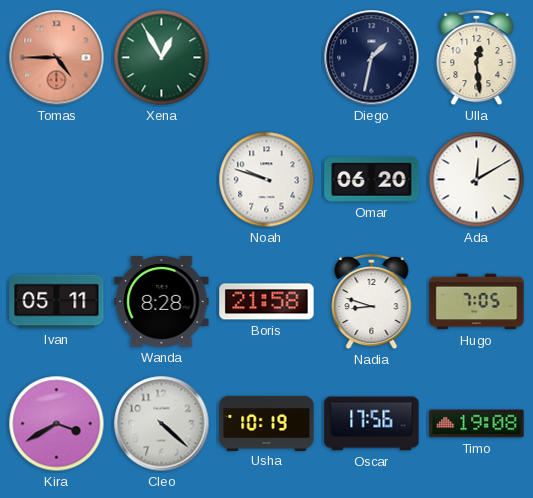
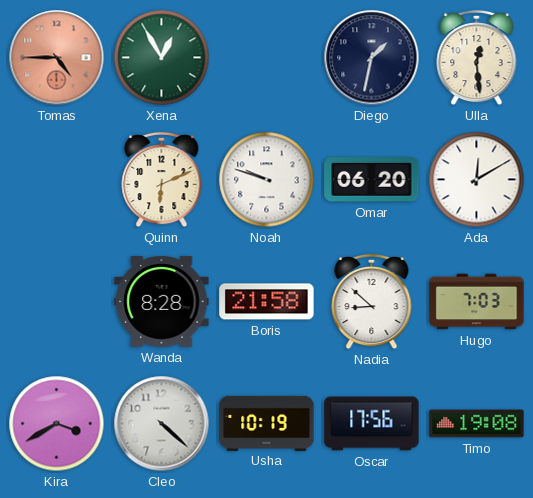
Quinn: none -> 6:11 (162, 180)
Ivan: 05:11 -> none (57, 302)
Nadia: 8:48 -> 8:52 (372, 302)
Hugo: 7:05 -> 7:03 (477, 302)
